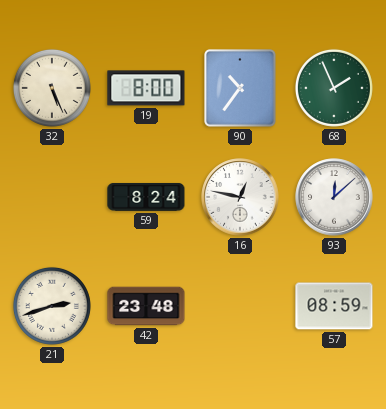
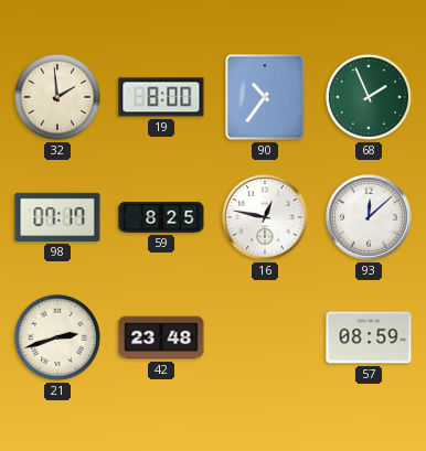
32: 5:26 -> 1:59 (57, 97)
98: none -> 07:17 (57, 217)
59: 8:24 -> 8:25 (161, 217)
